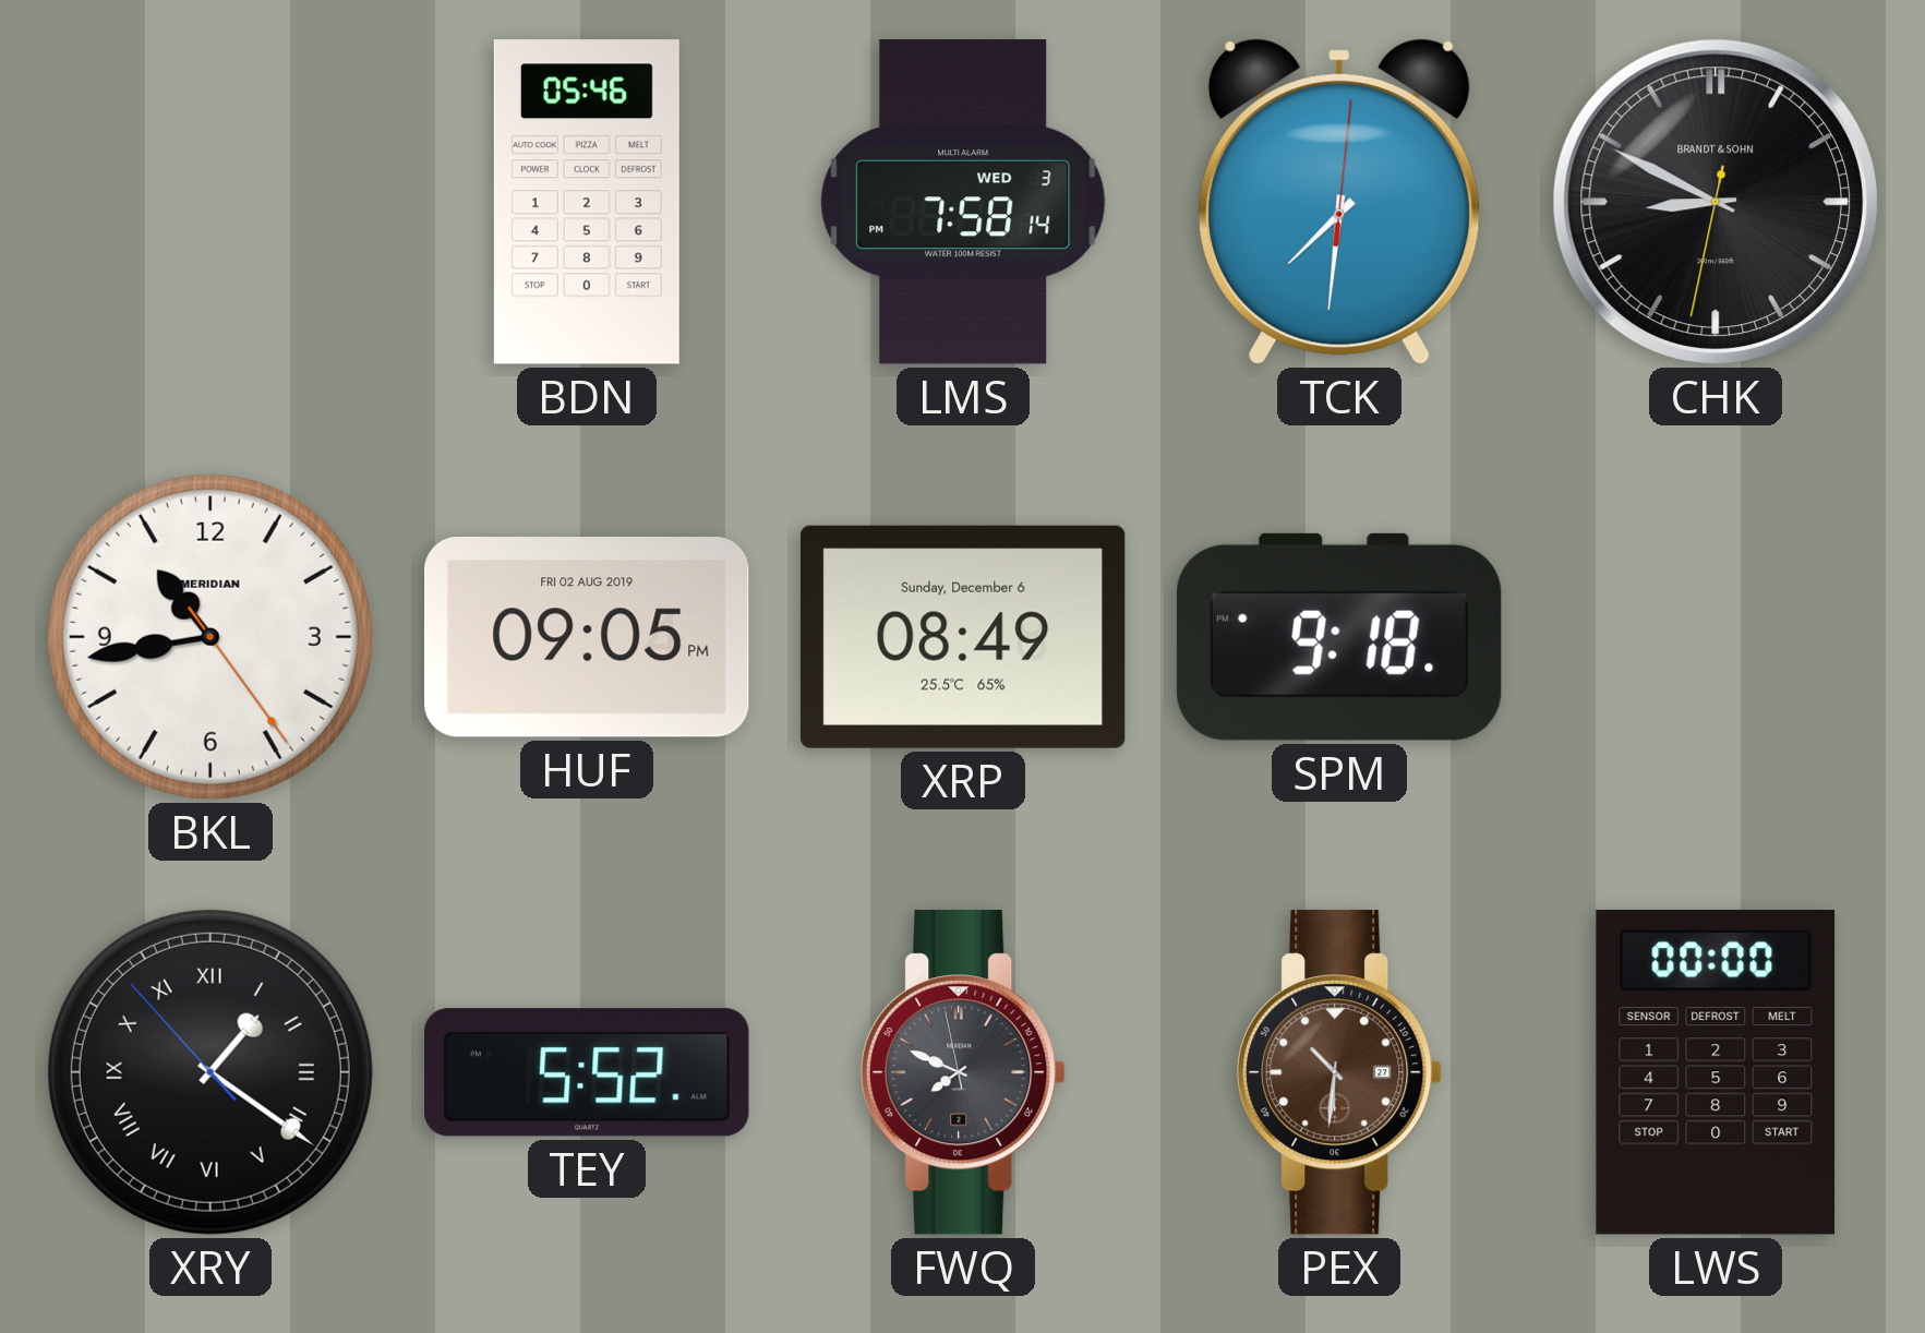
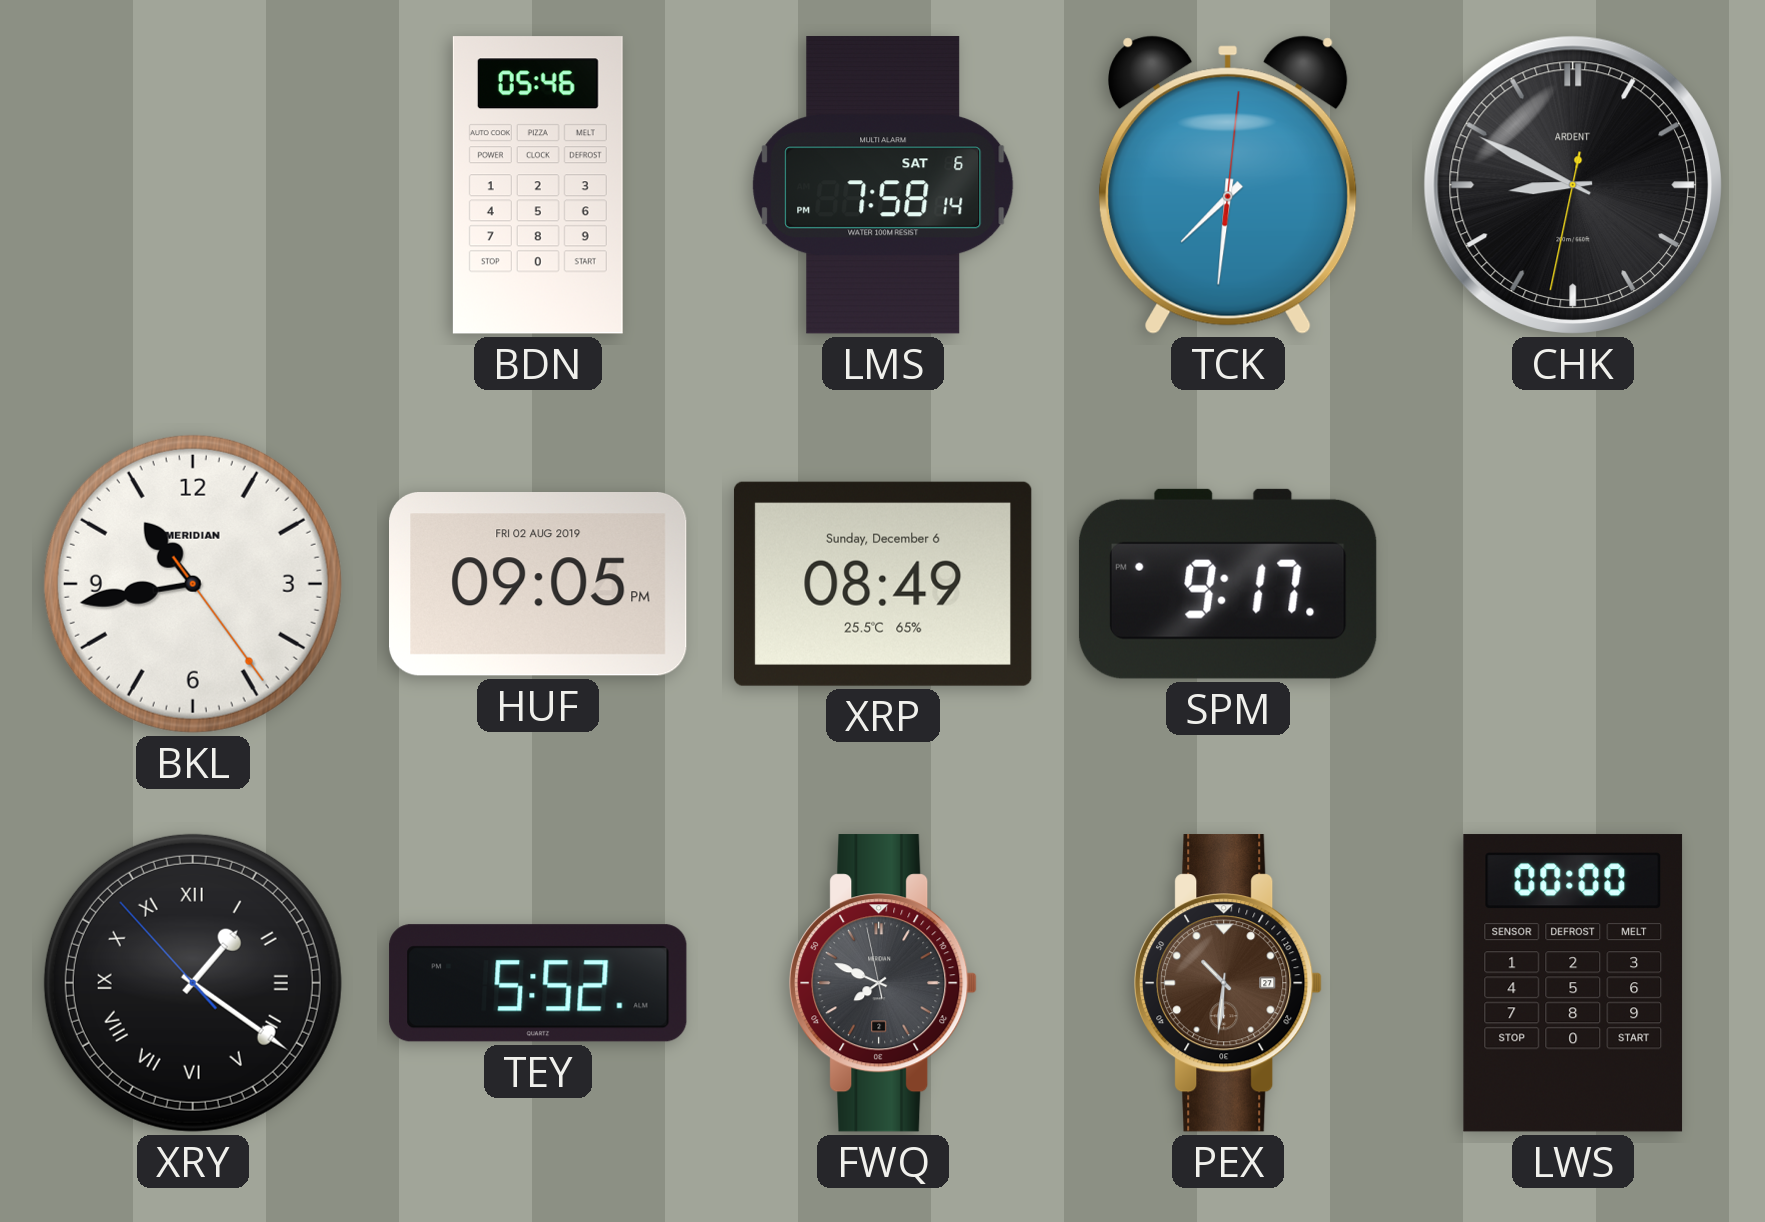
LMS date: WED 3 -> SAT 6 (883, 185)
CHK brand: BRANDT & SOHN -> ARDENT (1573, 185)
SPM: 9:18 -> 9:17 (1228, 584)
